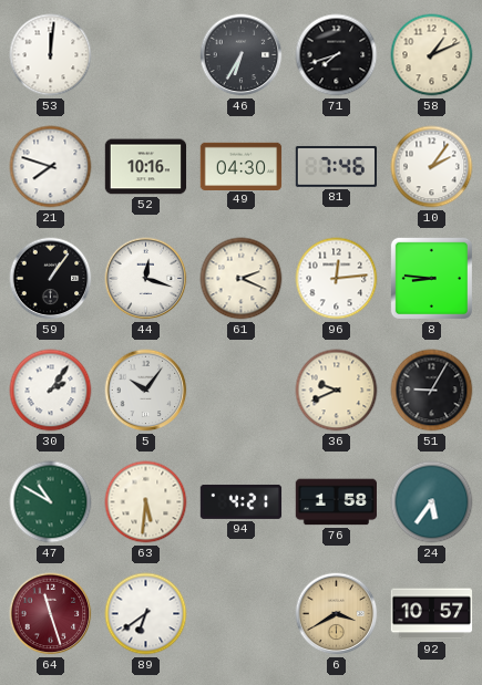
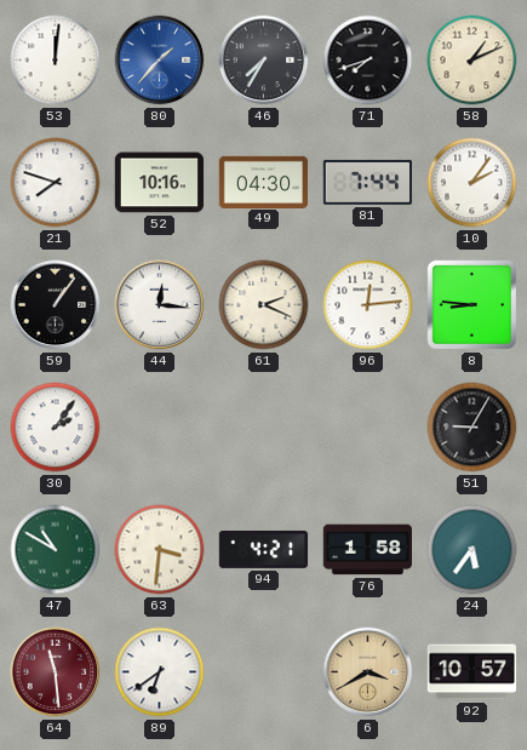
80: none -> 1:37 (160, 61)
46: 6:35 -> 7:35 (264, 61)
81: 7:46 -> 7:44 (368, 182)
44: 12:18 -> 12:16 (160, 305)
5: 10:06 -> none (146, 391)
36: 9:41 -> none (337, 391)
63: 5:31 -> 3:31 (160, 550)
64: 11:27 -> 11:29 (56, 672)
